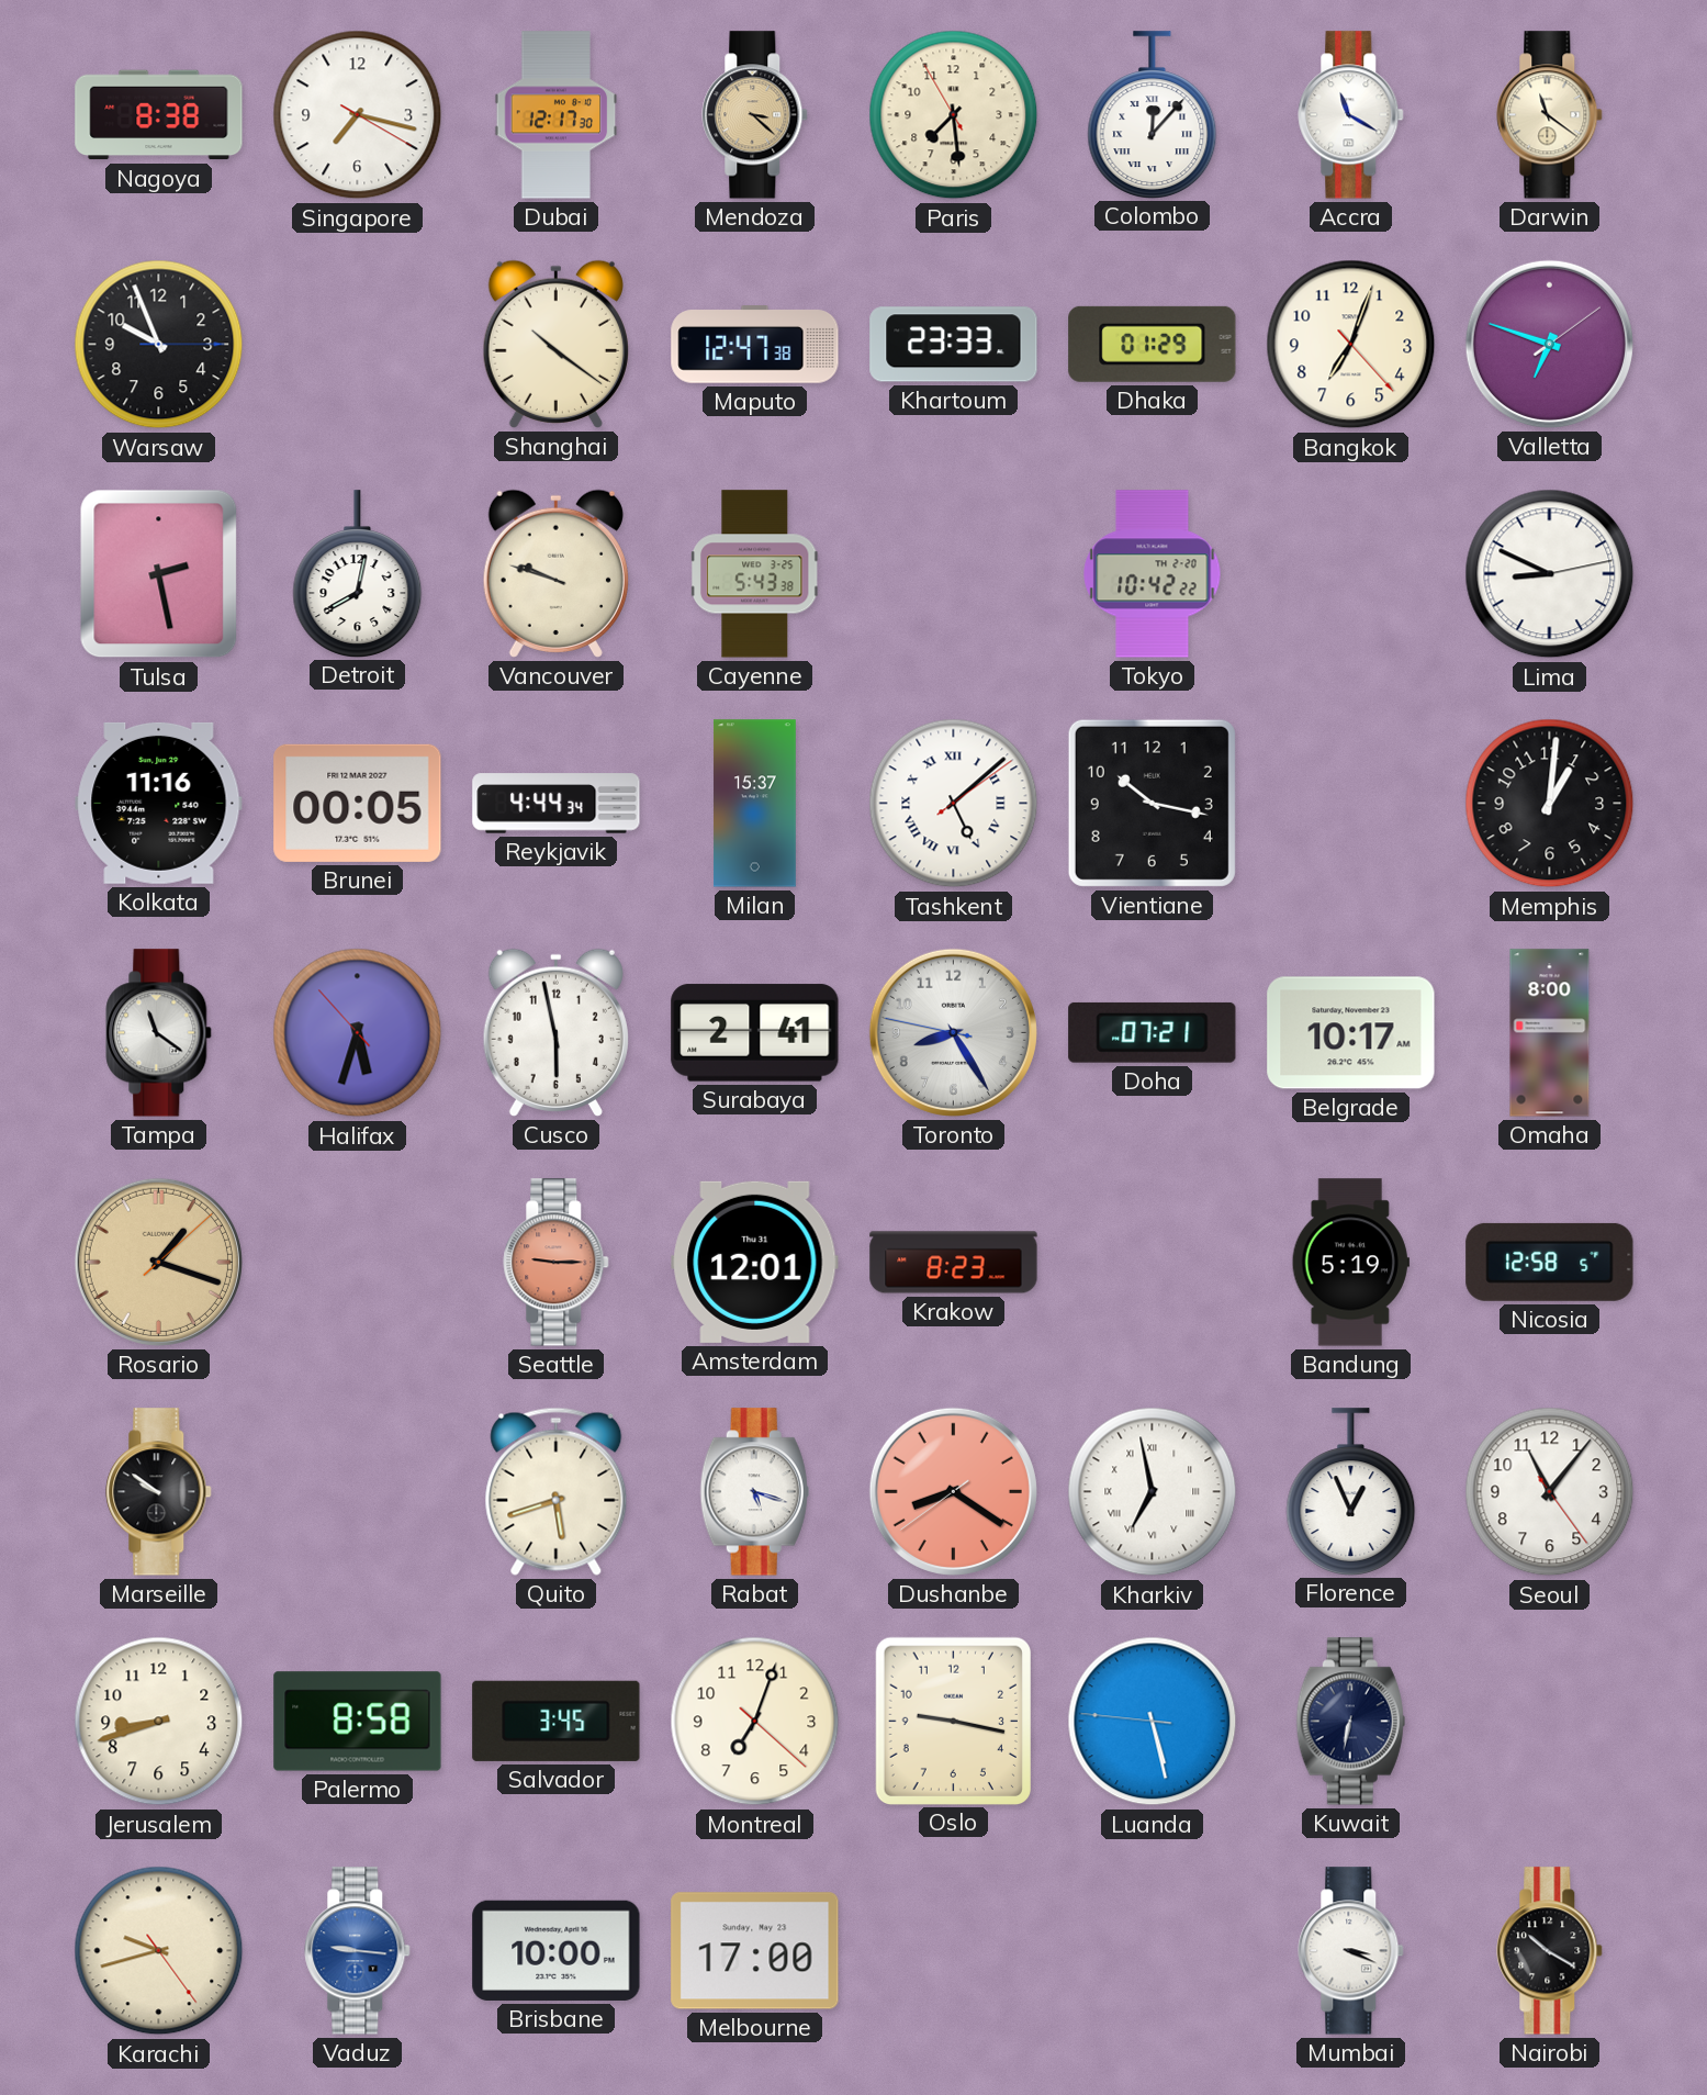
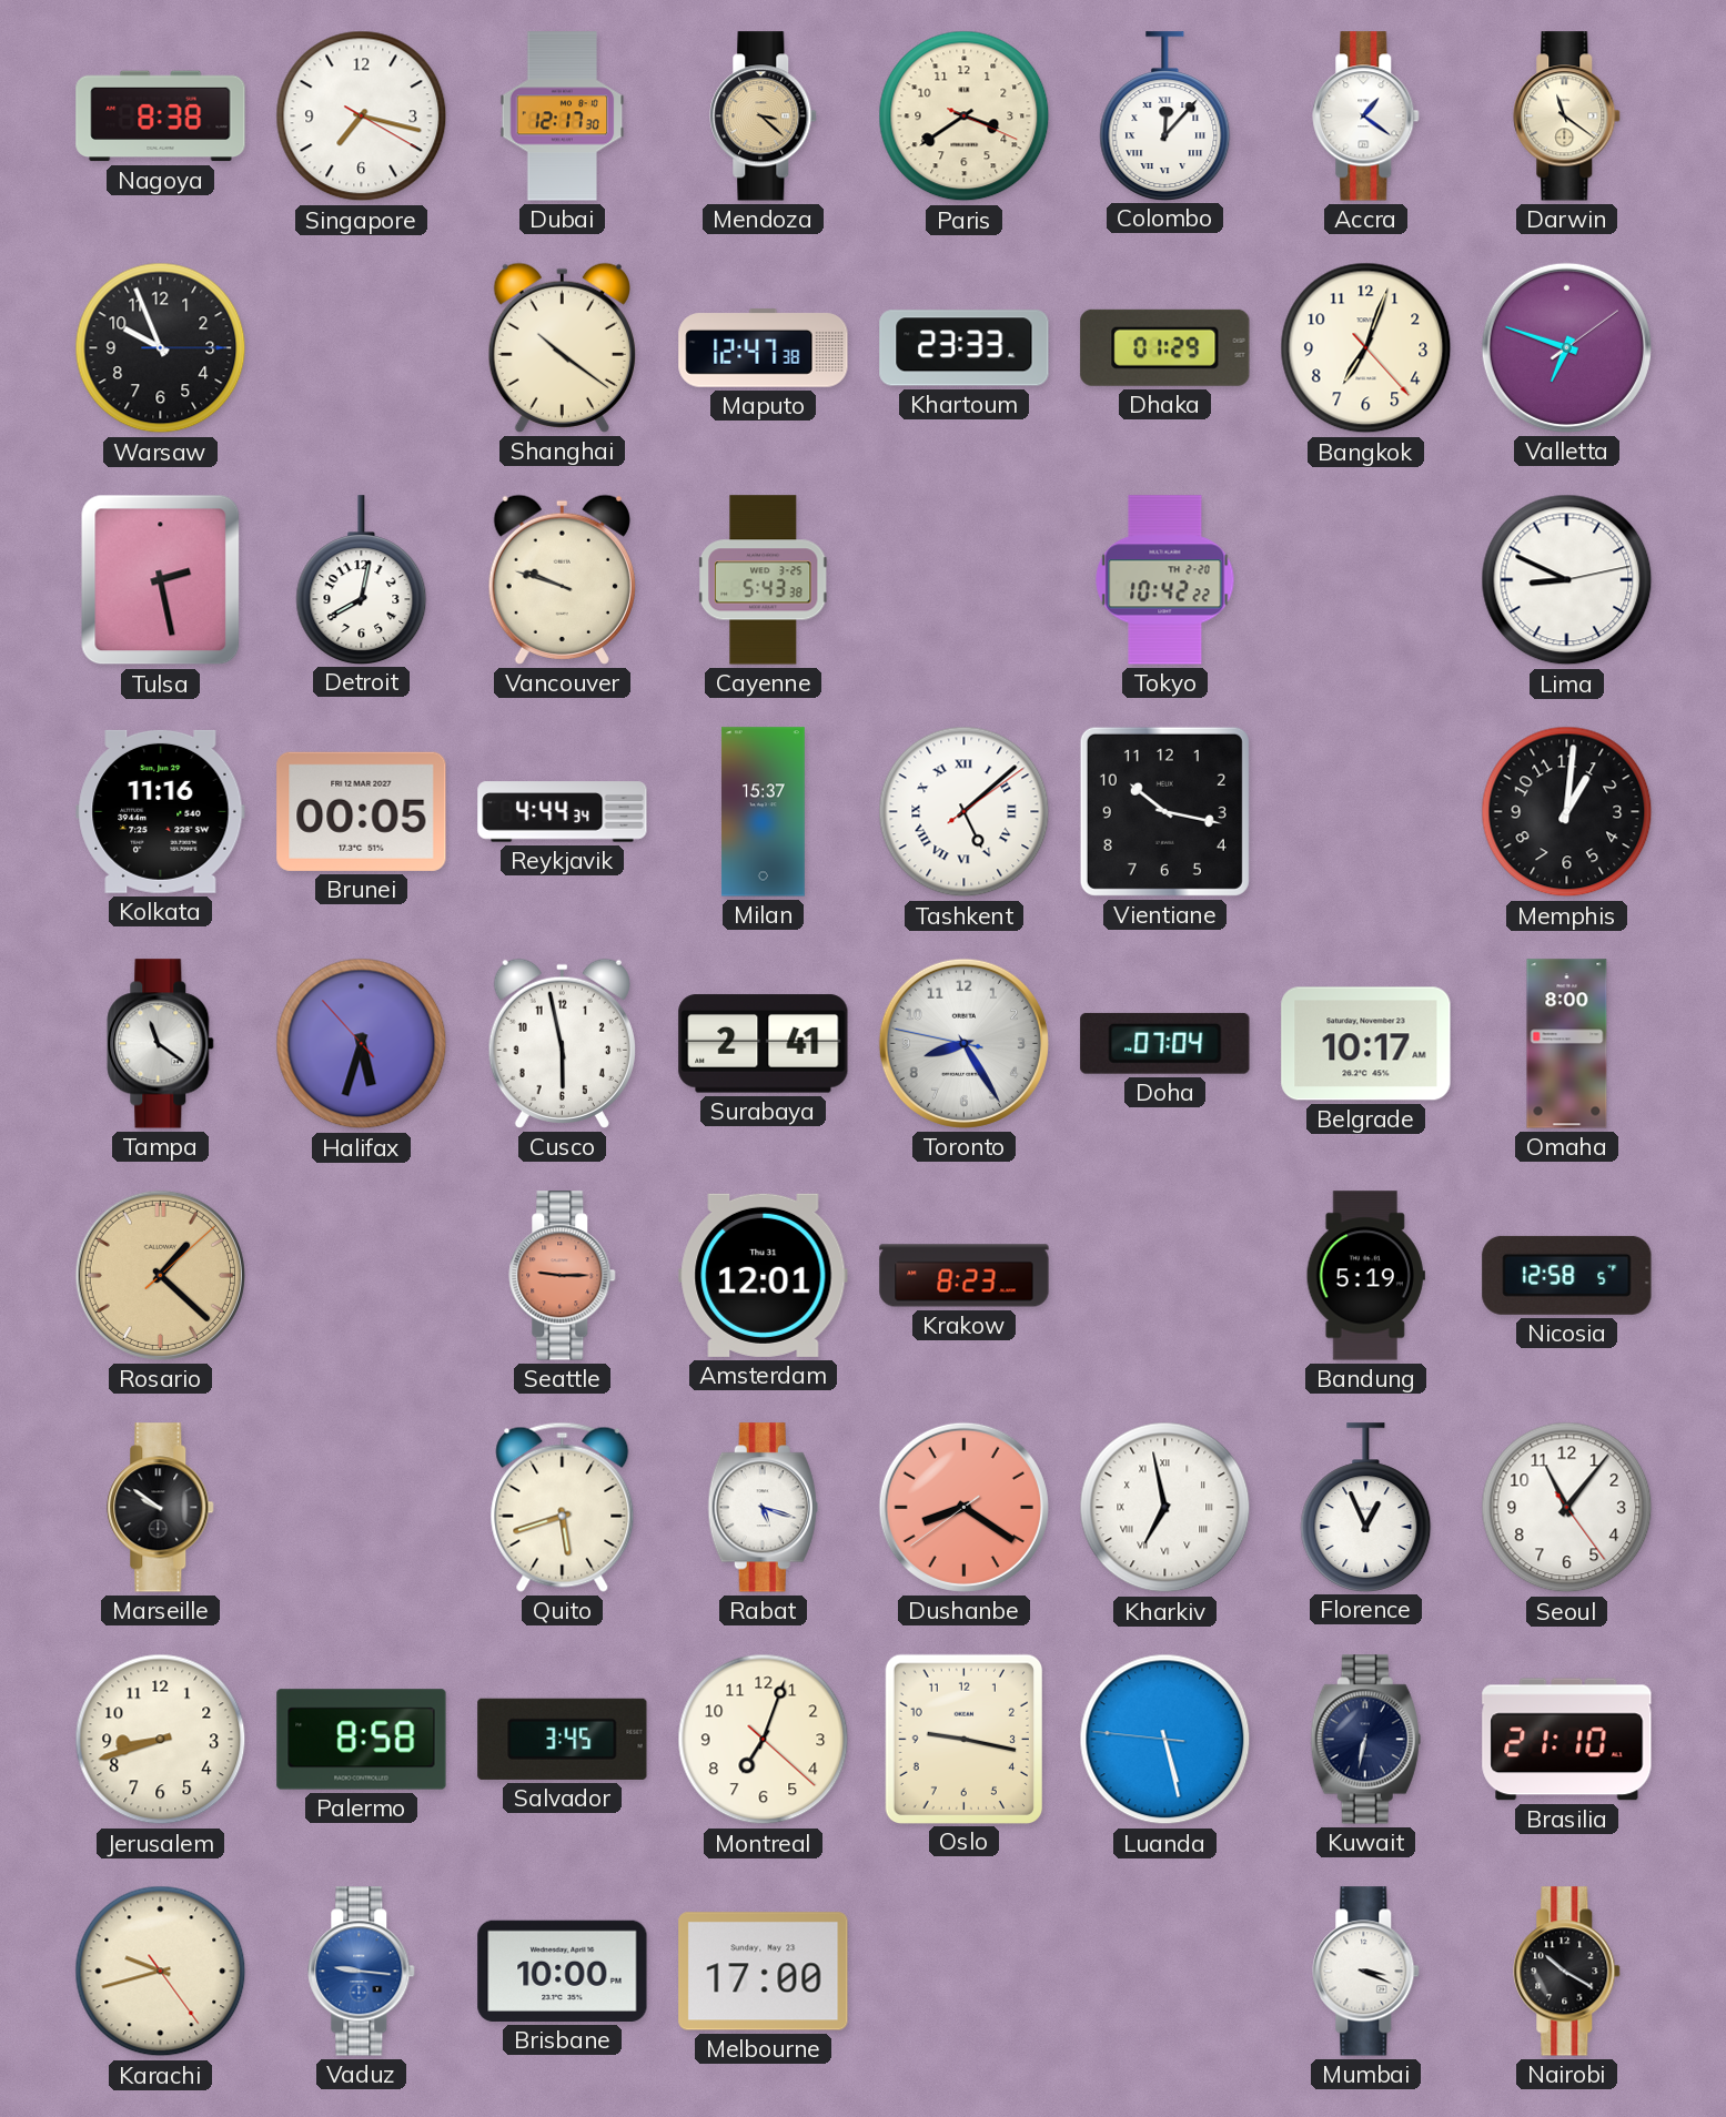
Paris: 7:28 -> 3:39 (965, 117)
Accra: 11:20 -> 1:21 (1366, 117)
Doha: 07:21 -> 07:04 (1165, 1043)
Rosario: 1:18 -> 1:22 (160, 1275)
Brasilia: none -> 21:10 (1567, 1740)
